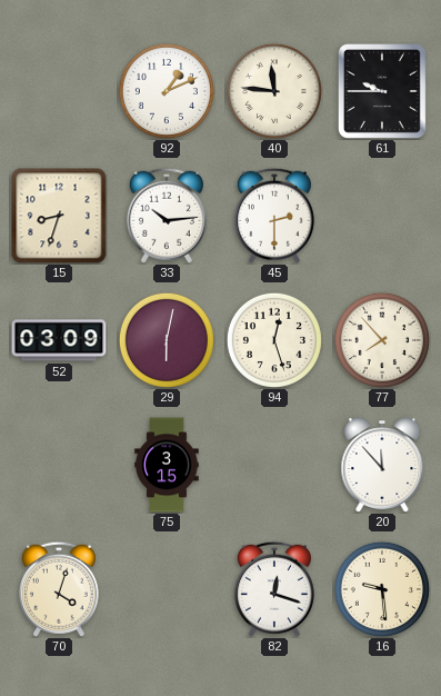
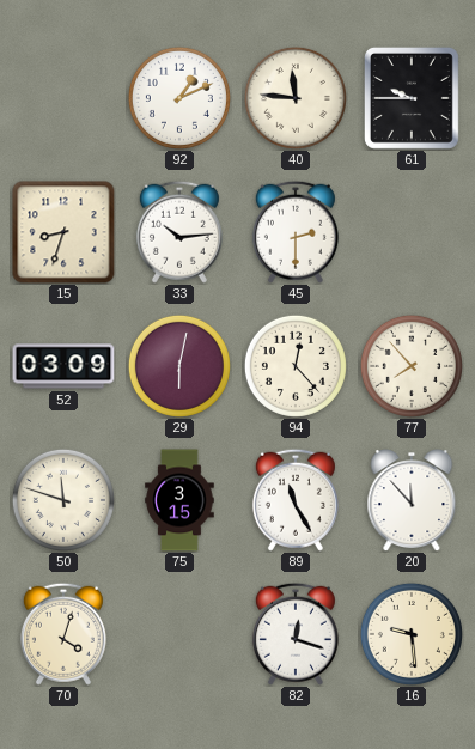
94: 12:27 -> 12:23 (296, 366)
50: none -> 11:48 (63, 500)
89: none -> 11:25 (296, 500)
